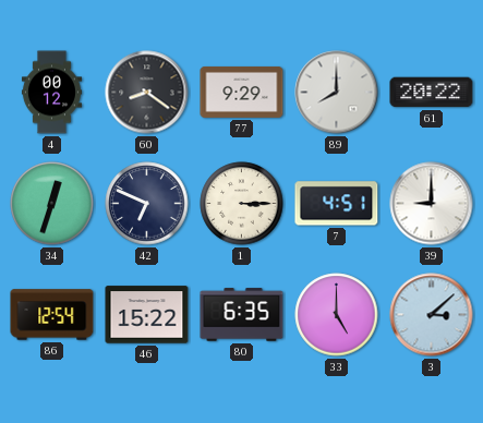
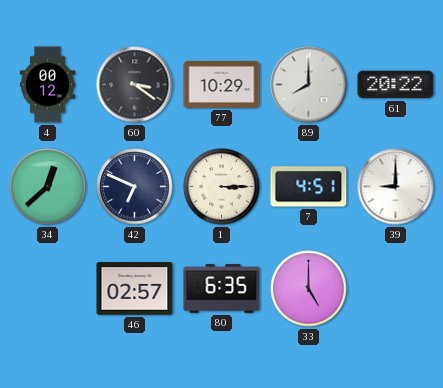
60: 8:21 -> 3:21 (135, 85)
77: 9:29 -> 10:29 (222, 84)
34: 12:33 -> 12:38 (48, 187)
86: 12:54 -> none (52, 315)
46: 15:22 -> 02:57 (135, 289)
3: 3:08 -> none (432, 315)
